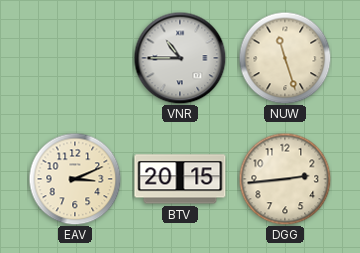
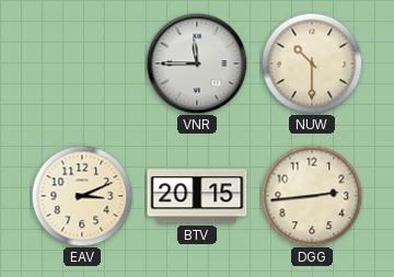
VNR: 10:45 -> 11:45 (197, 64)
NUW: 11:27 -> 10:30 (312, 64)
